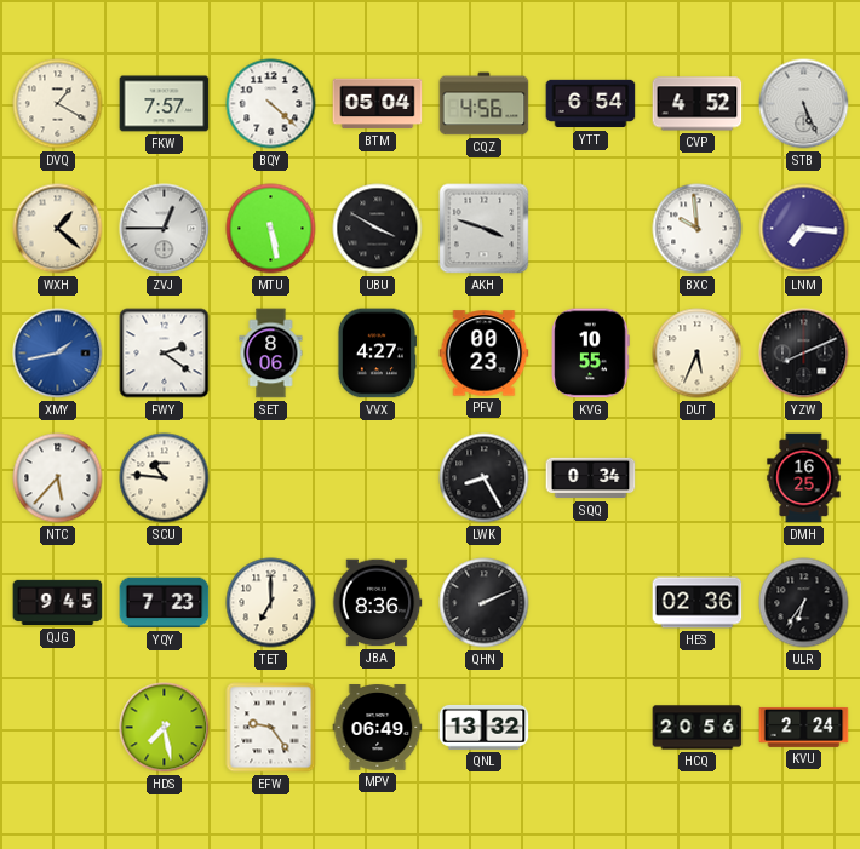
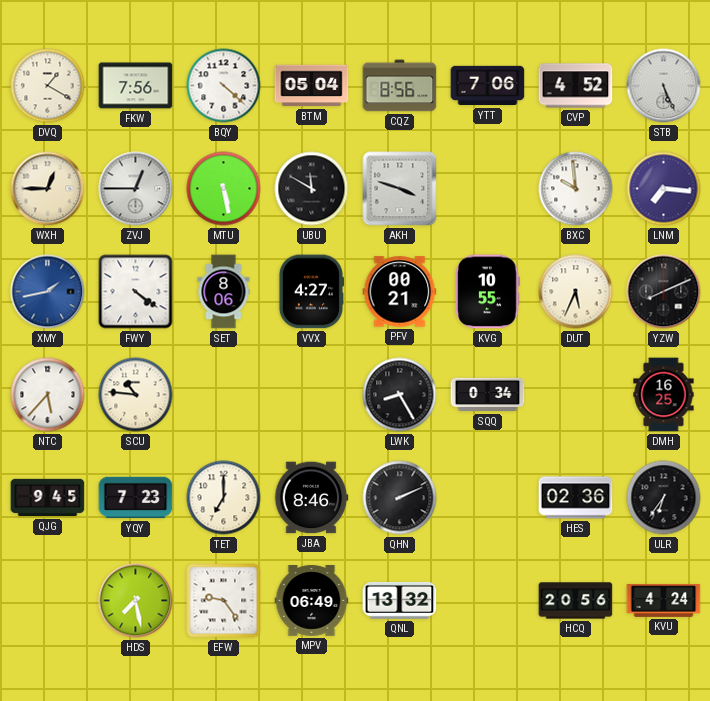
FKW: 7:57 -> 7:56 (136, 86)
CQZ: 4:56 -> 8:56 (400, 86)
YTT: 6:54 -> 7:06 (488, 86)
WXH: 1:22 -> 12:45 (48, 189)
UBU: 3:50 -> 11:50 (312, 189)
FWY: 2:21 -> 4:21 (136, 292)
PFV: 00:23 -> 00:21 (400, 292)
JBA: 8:36 -> 8:46 (311, 498)
KVU: 2:24 -> 4:24 (664, 601)
